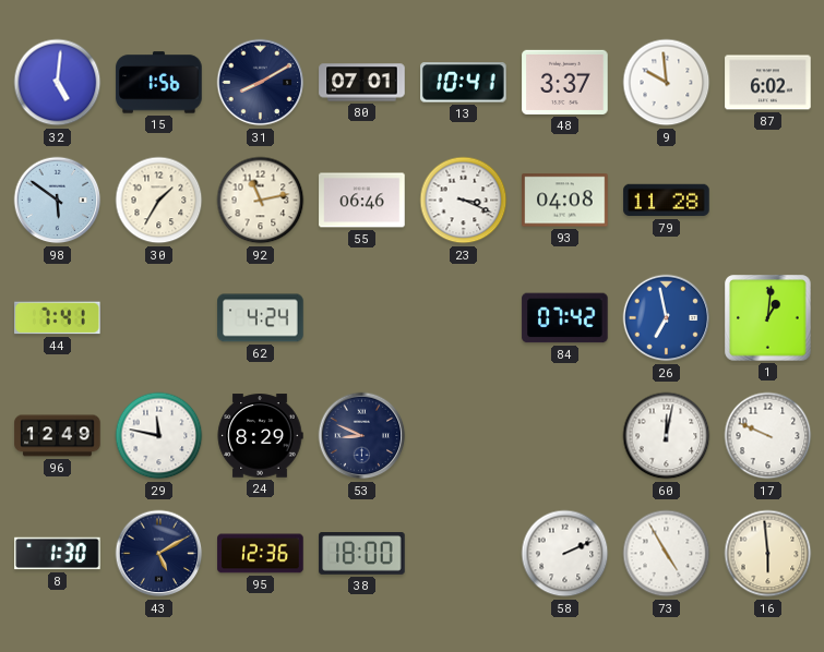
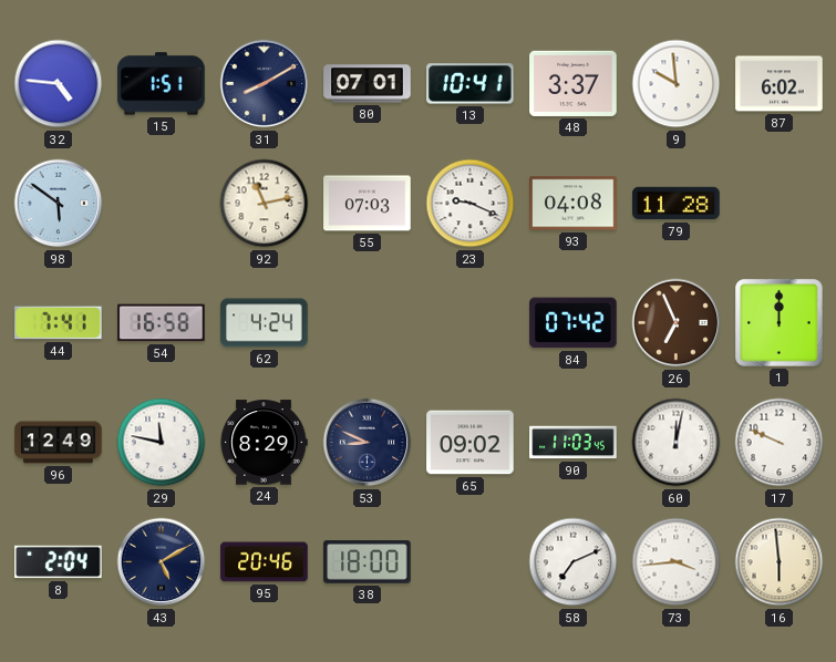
32: 5:01 -> 4:46 (59, 84)
15: 1:56 -> 1:51 (162, 84)
30: 1:35 -> none (159, 201)
55: 06:46 -> 07:03 (368, 204)
23: 3:19 -> 9:19 (471, 204)
54: none -> 16:58 (162, 323)
26: 6:58 -> 6:56 (677, 323)
26 dial: blue -> brown (677, 323)
1: 1:01 -> 12:00 (780, 323)
65: none -> 09:02 (471, 443)
90: none -> 11:03 (574, 443)
8: 1:30 -> 2:04 (59, 562)
95: 12:36 -> 20:46 (265, 562)
58: 2:11 -> 7:11 (574, 562)
73: 4:55 -> 3:44 (677, 562)
